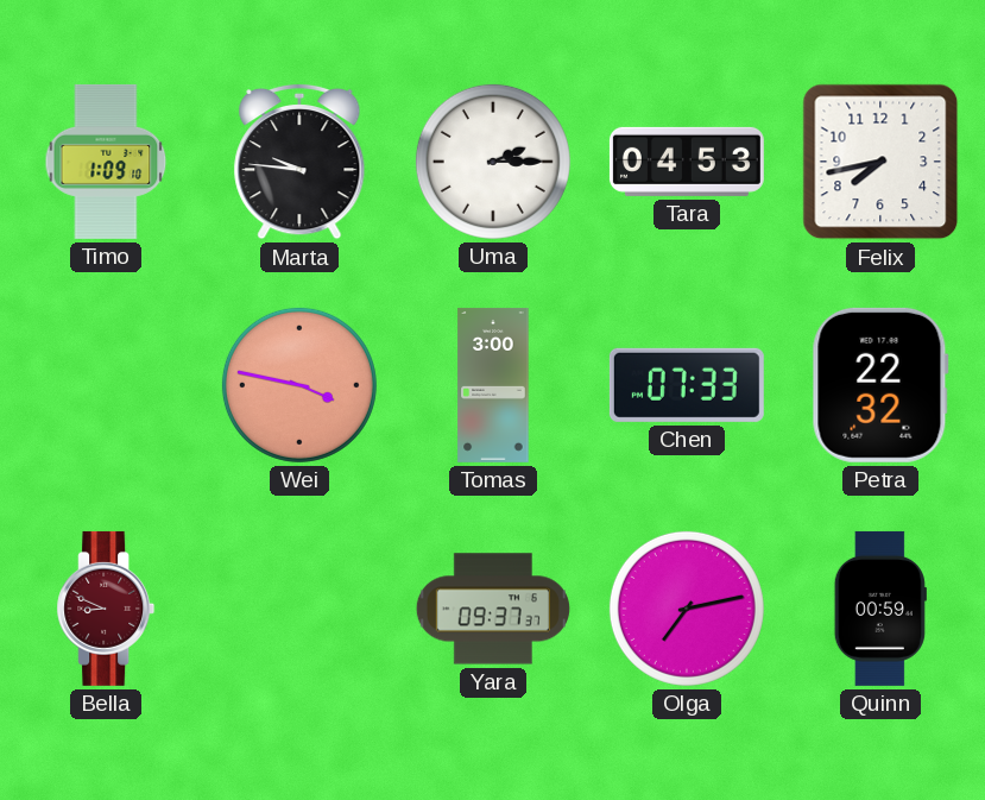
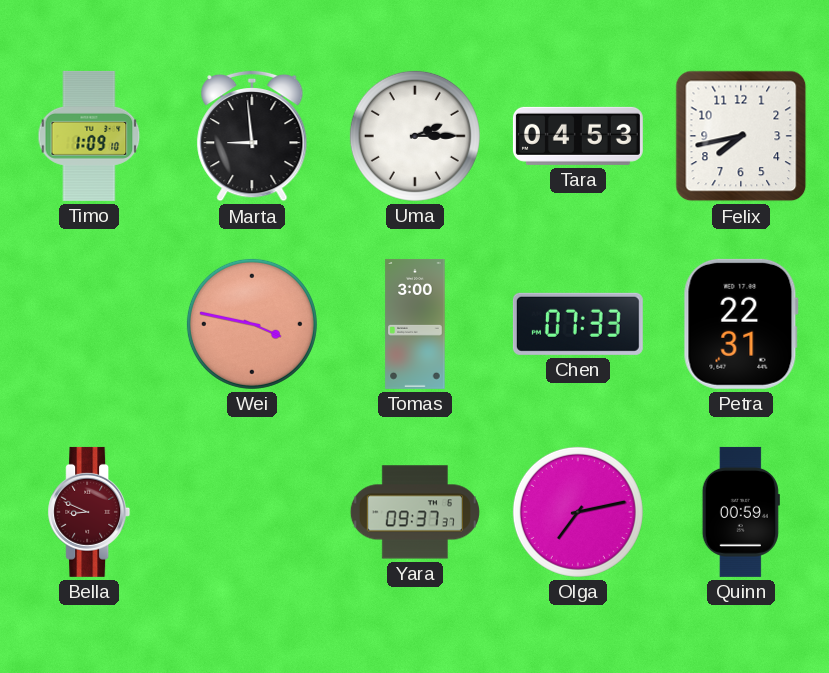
Marta: 9:46 -> 8:59 (252, 136)
Petra: 22:32 -> 22:31 (741, 324)
